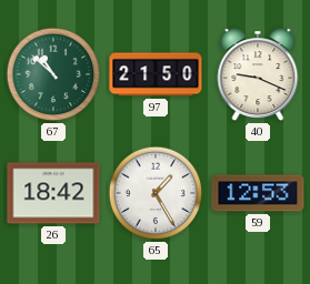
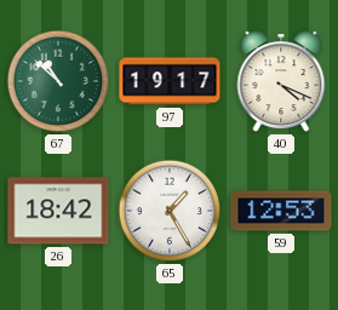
97: 21:50 -> 19:17 (170, 81)
40: 9:19 -> 4:19 (281, 82)
